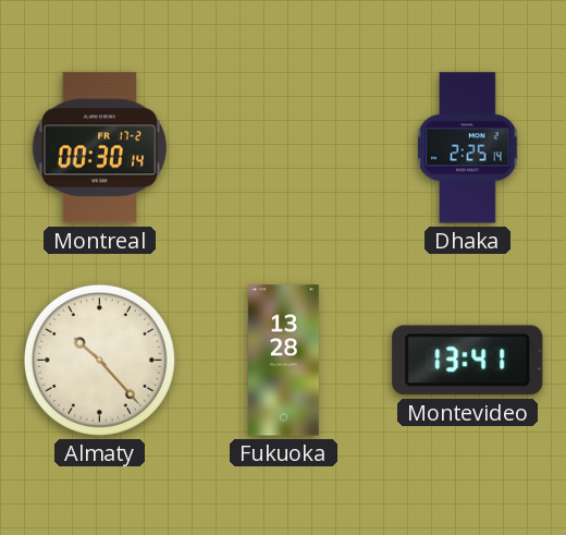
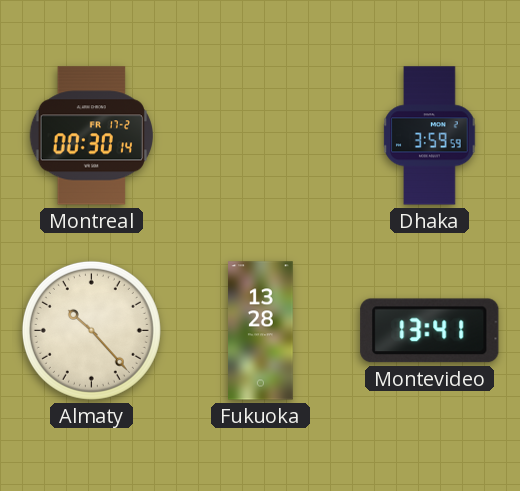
Dhaka: 2:25 -> 3:59 (430, 136)
